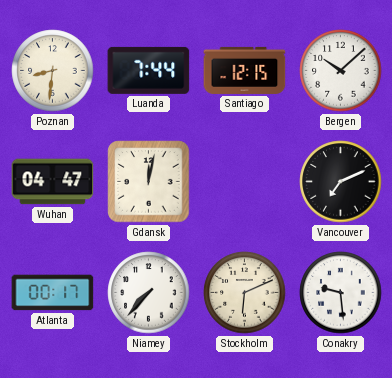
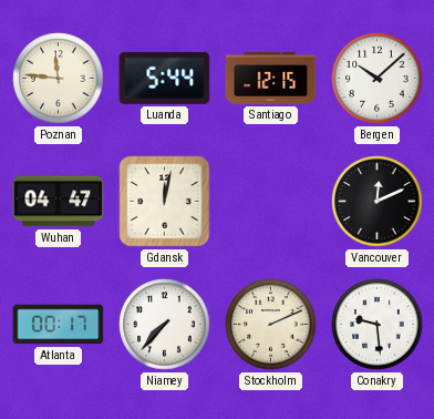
Poznan: 8:31 -> 11:46 (59, 79)
Luanda: 7:44 -> 5:44 (165, 78)
Vancouver: 7:11 -> 12:11 (378, 202)
Stockholm: 6:11 -> 2:11 (271, 325)
